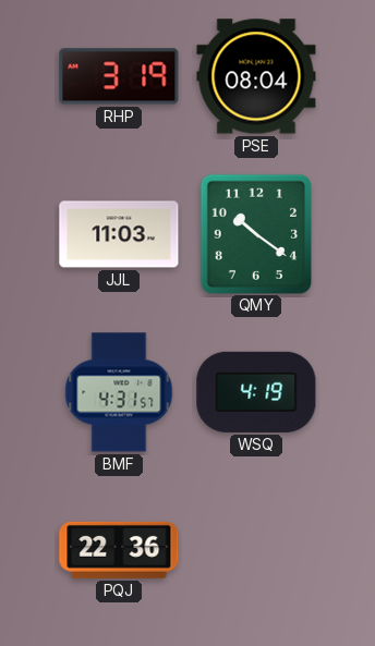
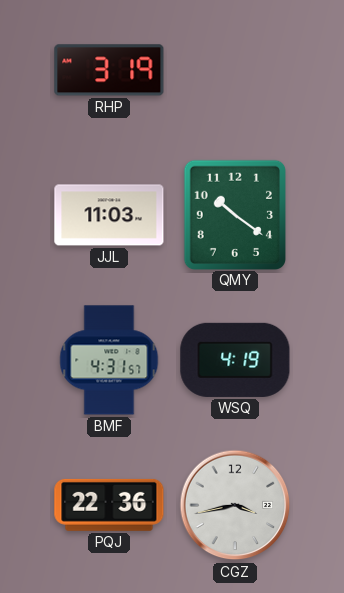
PSE: 08:04 -> none (256, 76)
CGZ: none -> 3:43 (235, 505)
